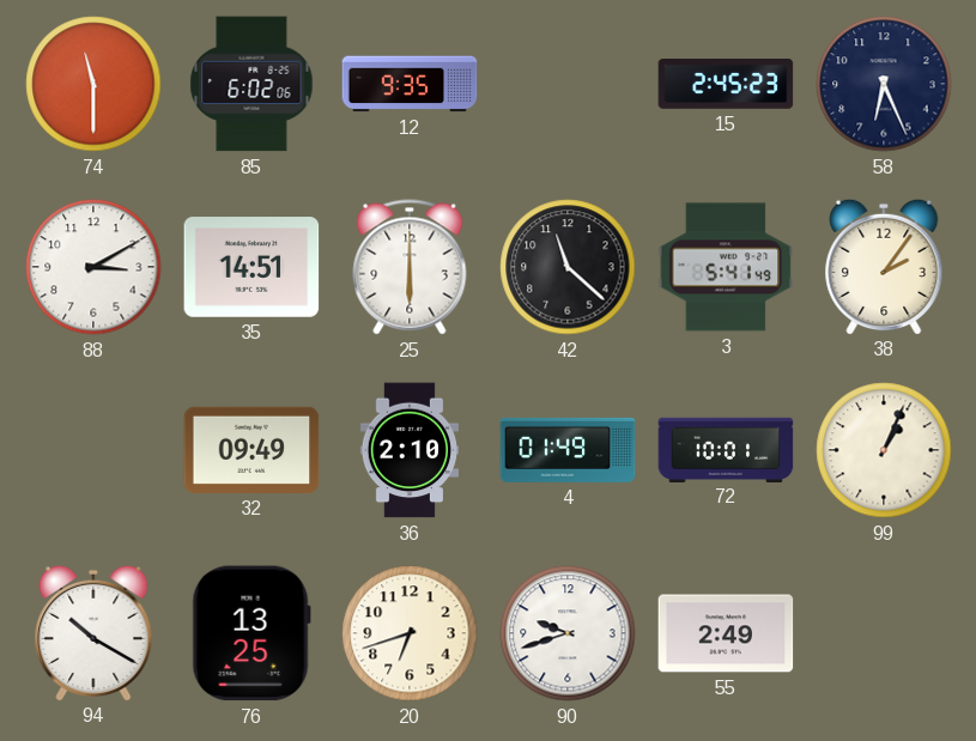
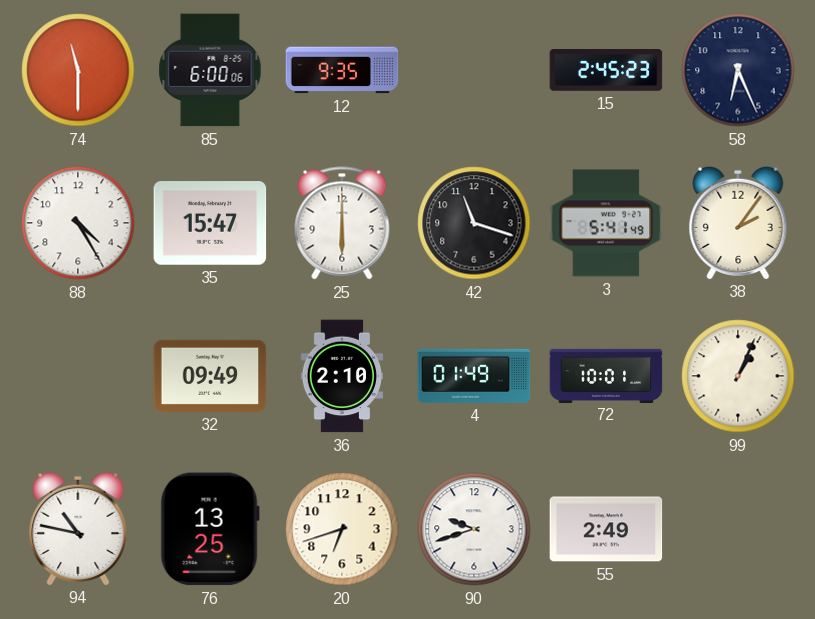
85: 6:02 -> 6:00 (210, 70)
88: 3:10 -> 4:25 (78, 223)
35: 14:51 -> 15:47 (210, 223)
42: 11:22 -> 11:18 (474, 223)
94: 10:20 -> 10:47 (78, 528)
